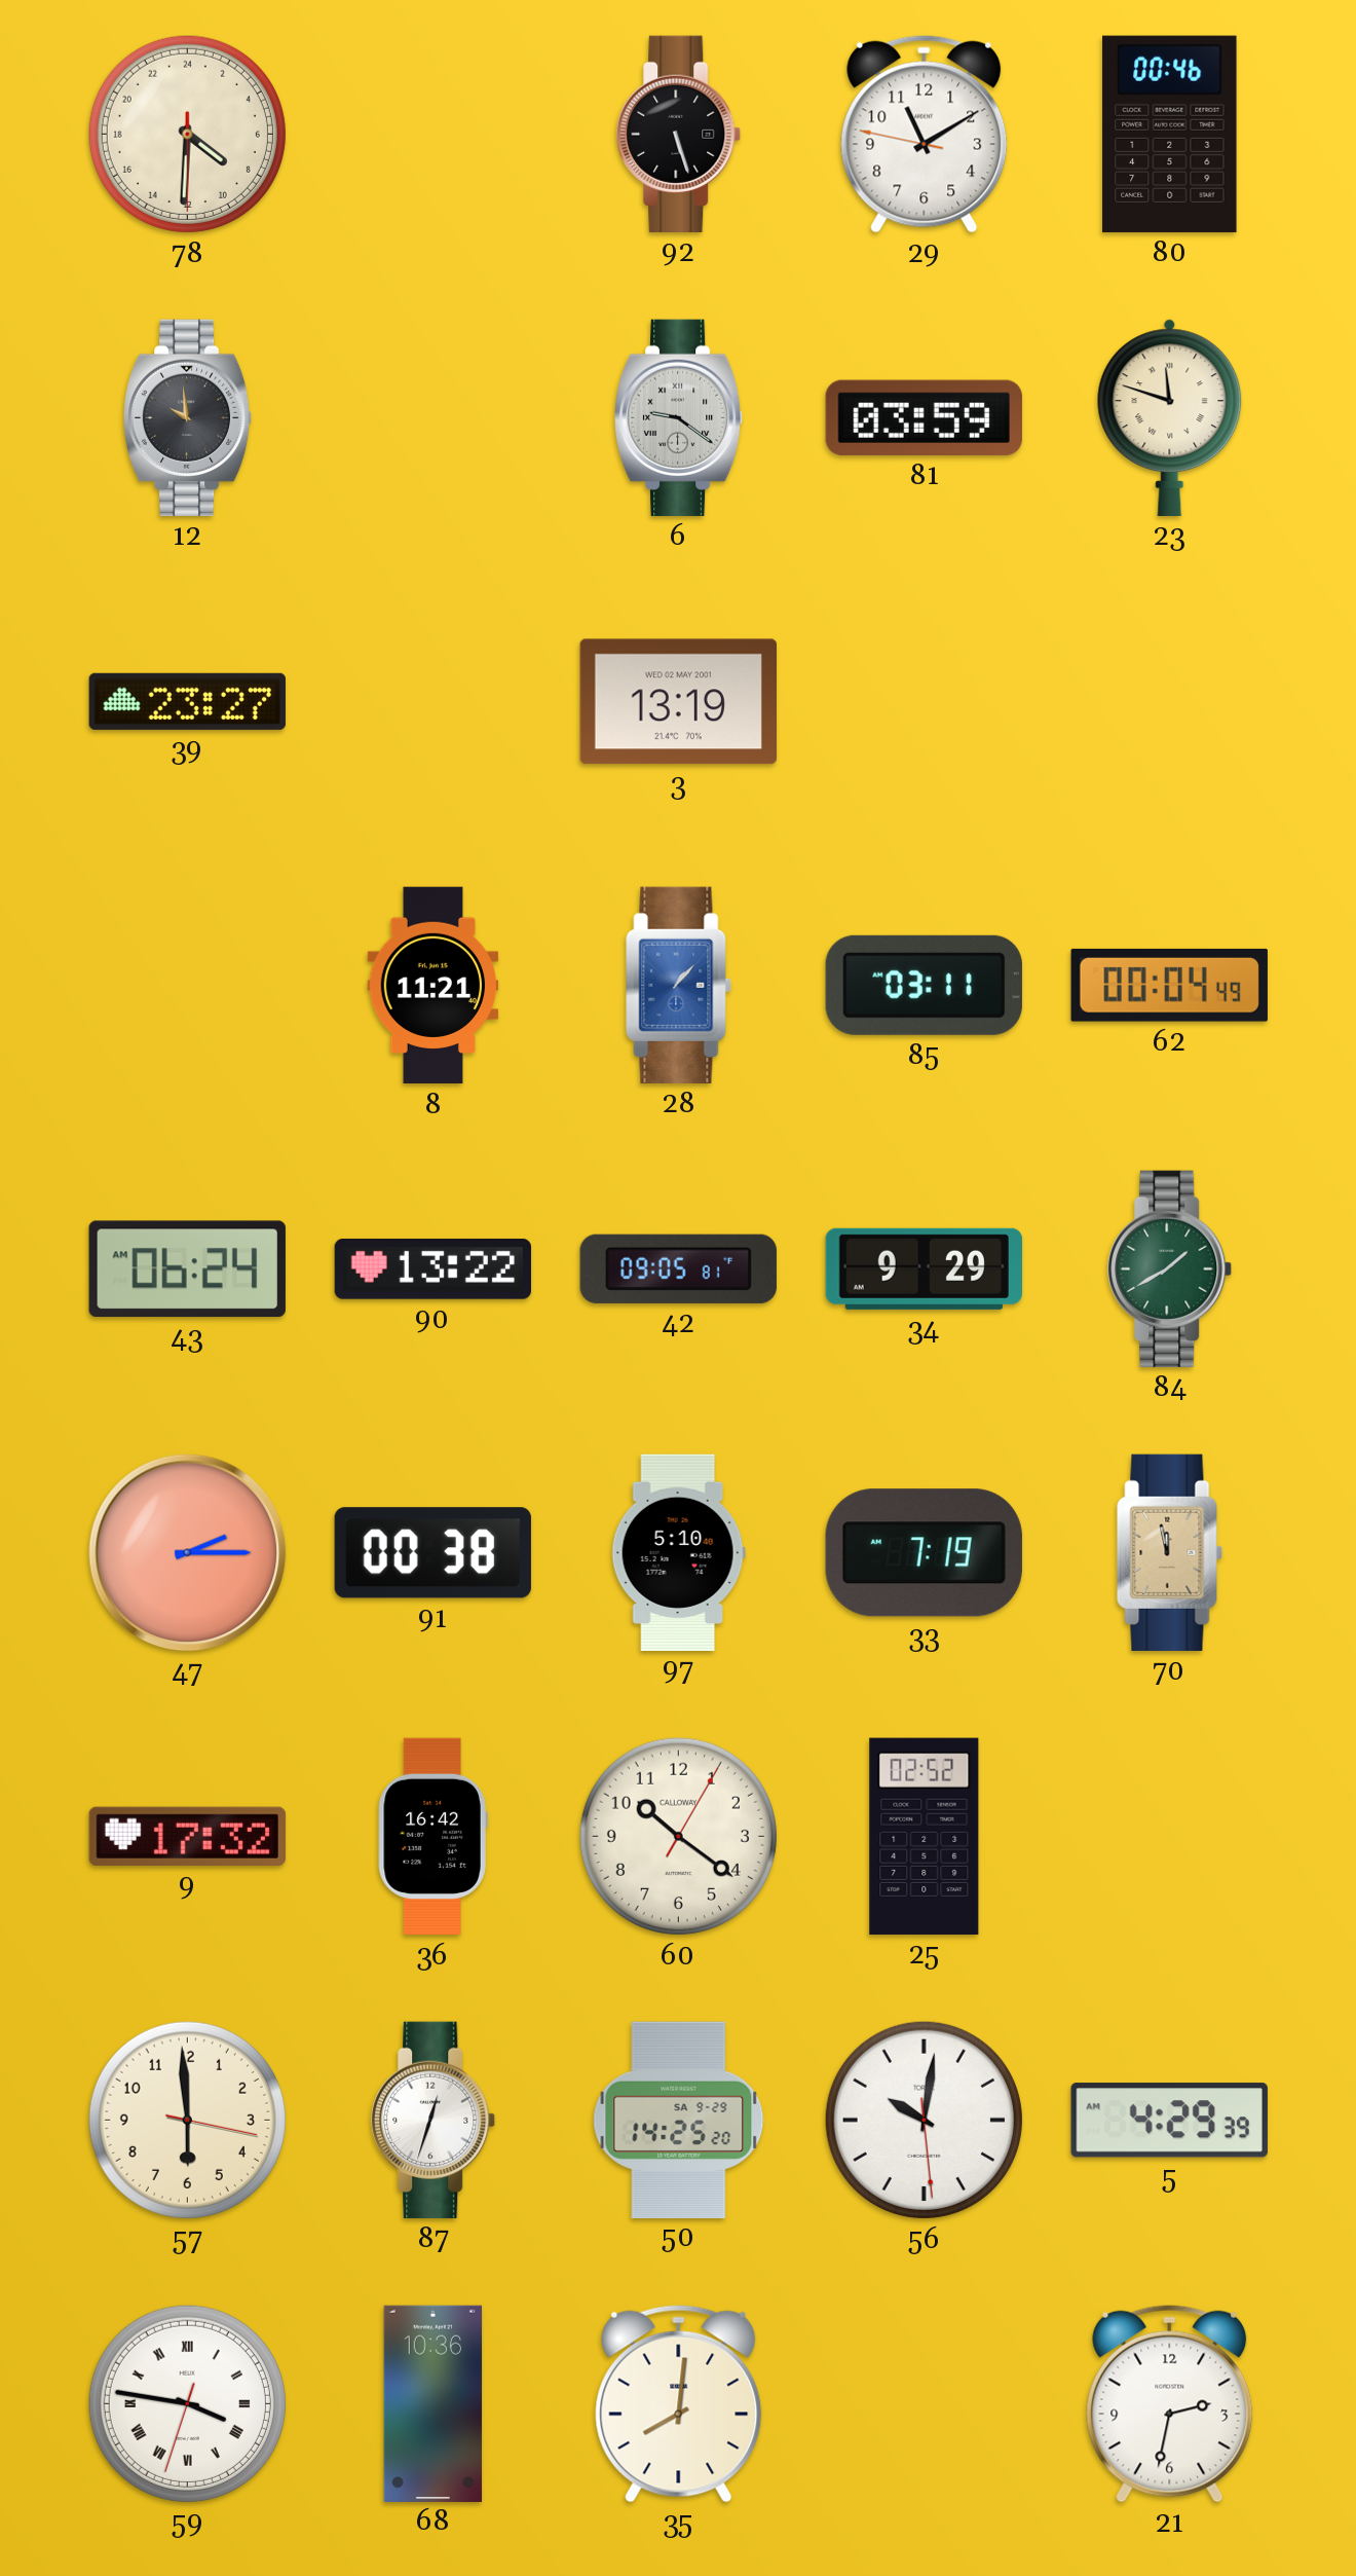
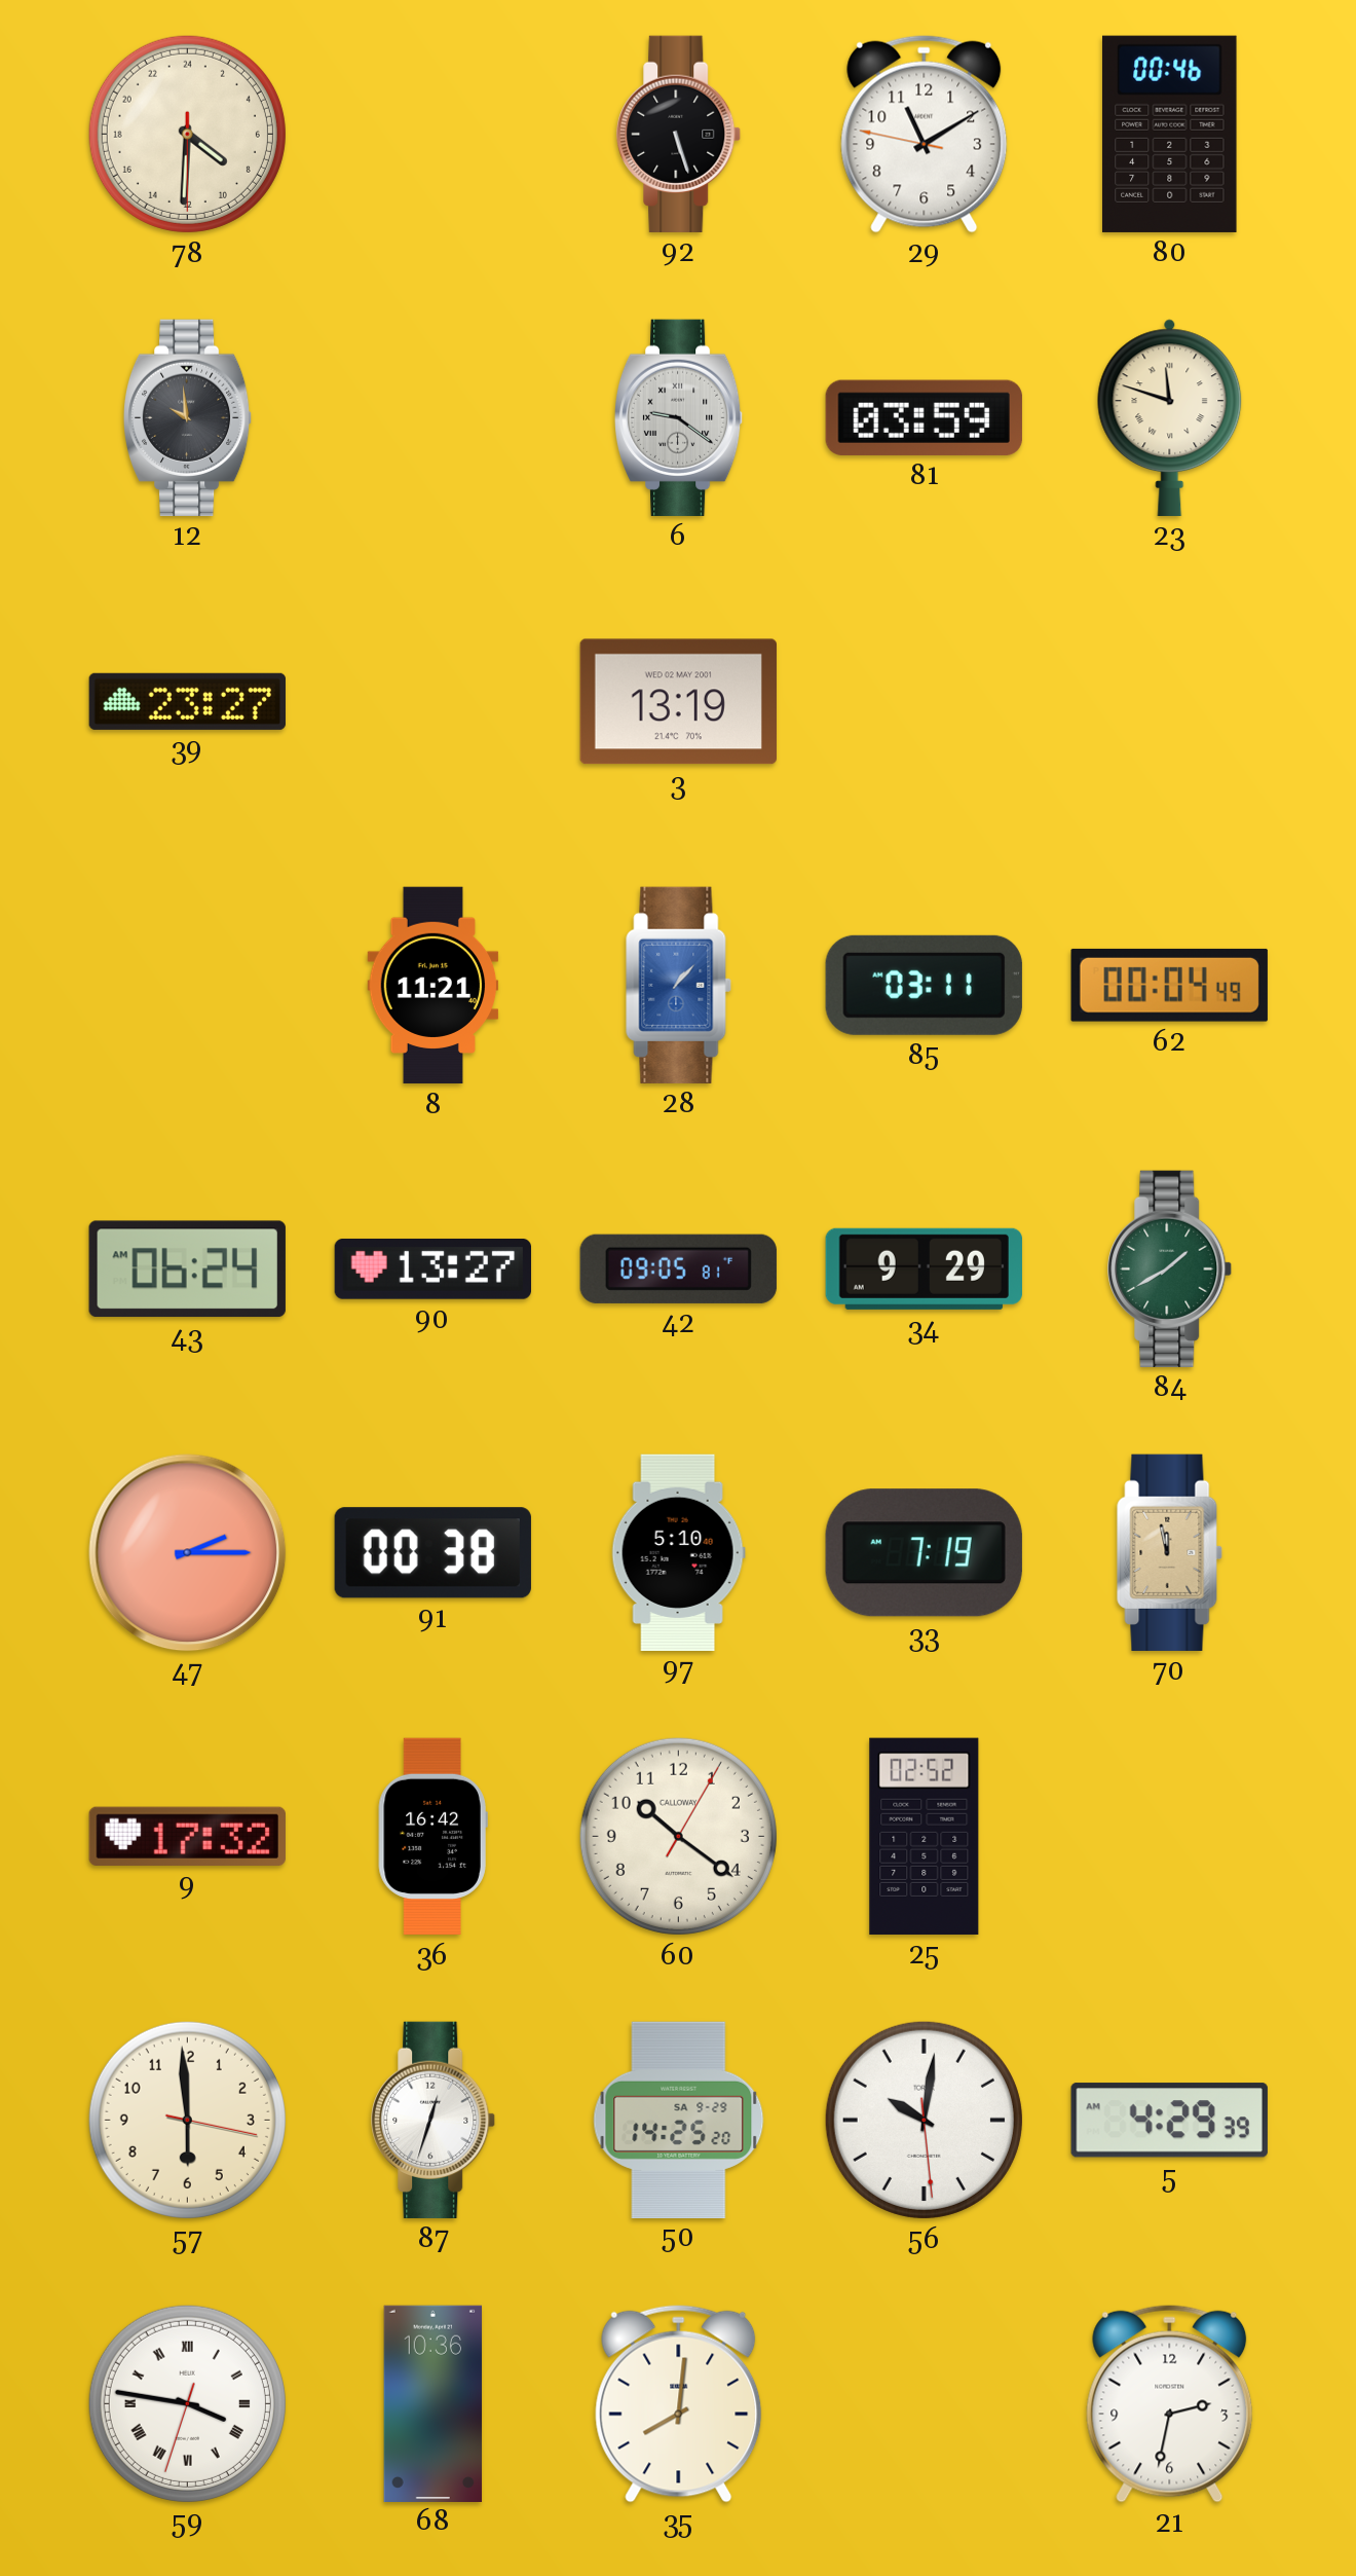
90: 13:22 -> 13:27 (432, 1268)
